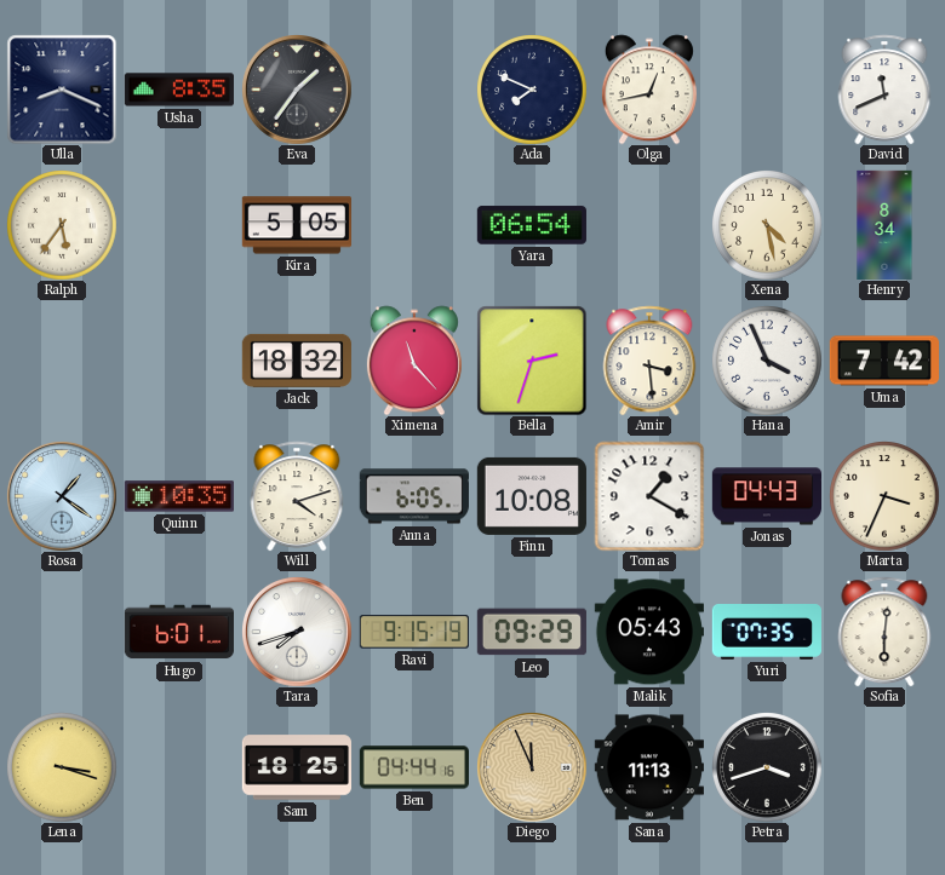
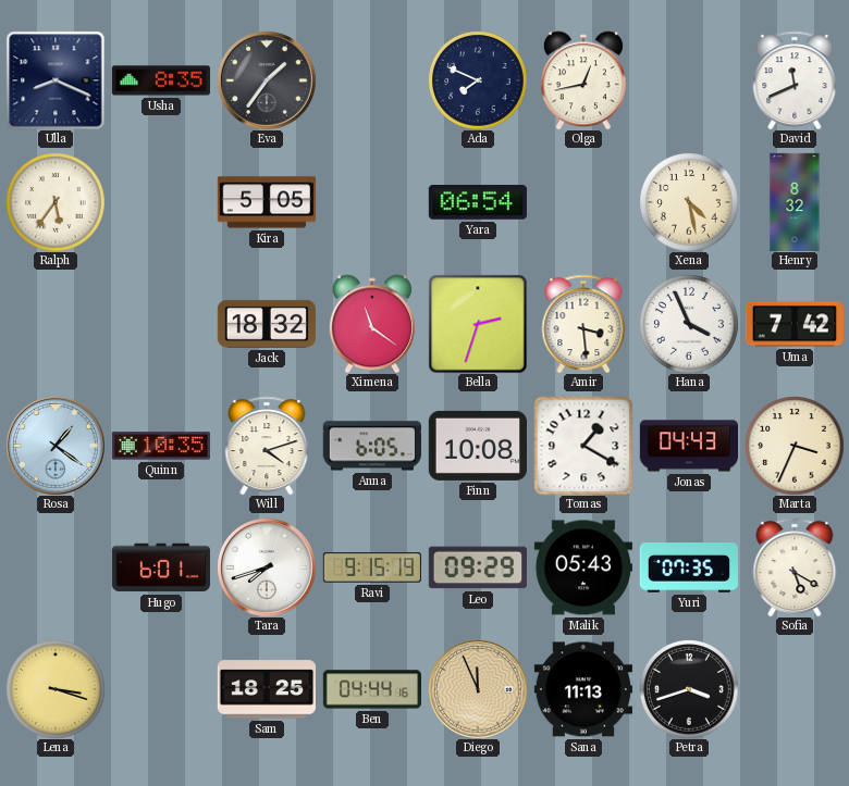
Henry: 8:34 -> 8:32 (795, 201)
Ximena: 11:23 -> 11:21 (372, 324)
Sofia: 6:01 -> 5:20 (795, 567)
